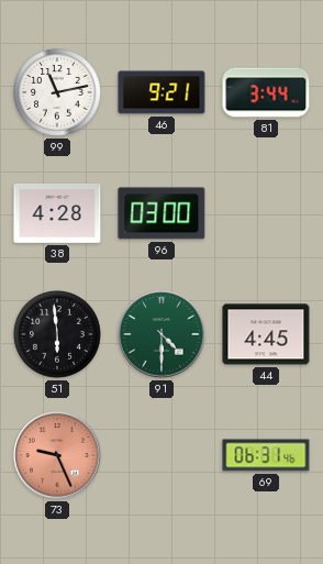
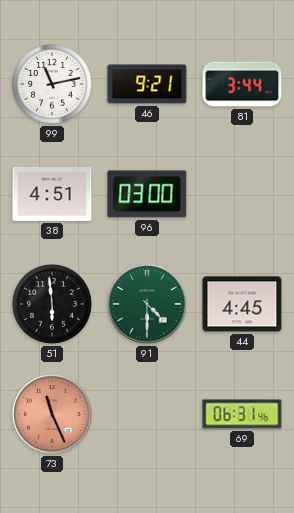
38: 4:28 -> 4:51 (52, 194)
73: 9:26 -> 11:26 (52, 414)
